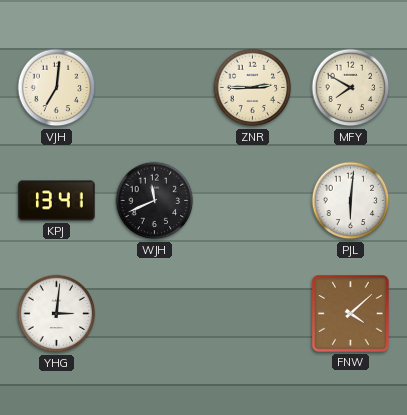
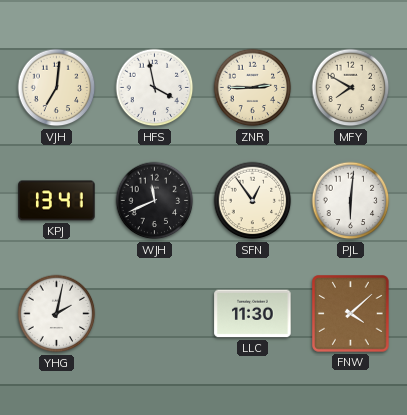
HFS: none -> 3:58 (155, 88)
SFN: none -> 12:54 (253, 201)
YHG: 3:01 -> 2:02 (57, 314)
LLC: none -> 11:30 (253, 314)
